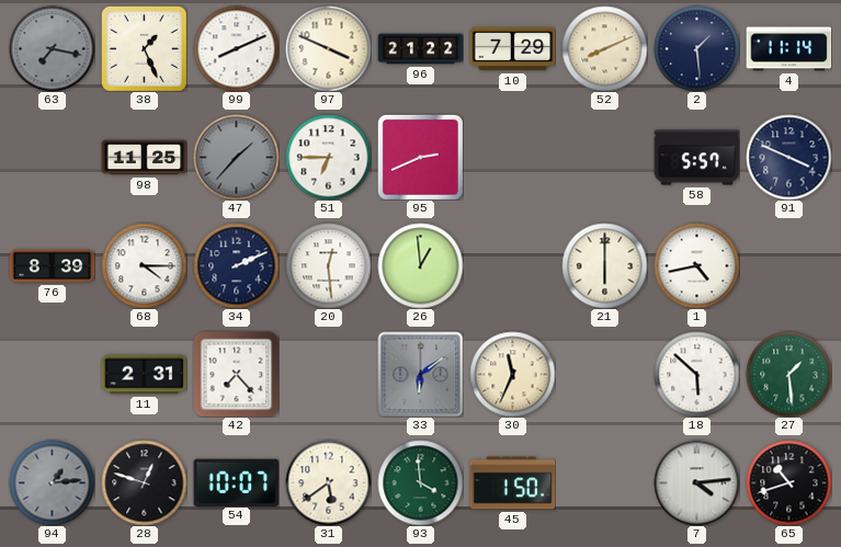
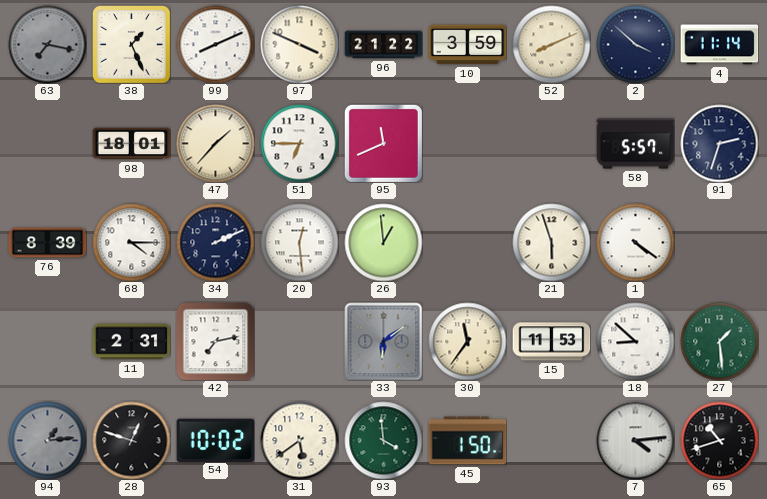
10: 7:29 -> 3:59 (467, 45)
2: 1:29 -> 3:52 (635, 44)
98: 11:25 -> 18:01 (131, 144)
47 dial: grey -> cream (215, 143)
95: 2:41 -> 11:41 (383, 143)
91: 3:49 -> 2:33 (719, 143)
21: 6:00 -> 5:57 (551, 242)
1: 4:43 -> 4:21 (635, 242)
42: 7:23 -> 7:13 (215, 341)
30: 11:34 -> 11:36 (467, 341)
15: none -> 11:53 (551, 342)
18: 5:52 -> 8:52 (635, 341)
54: 10:07 -> 10:02 (215, 440)
